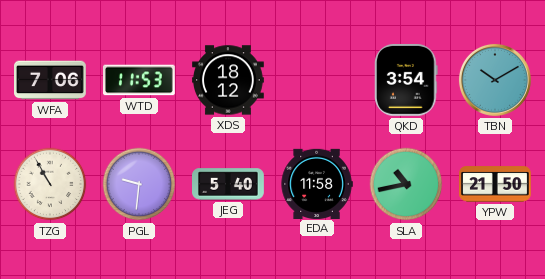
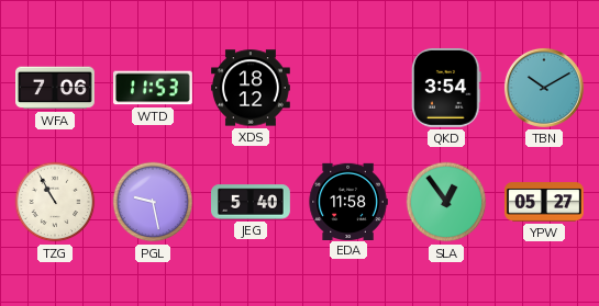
PGL: 9:31 -> 9:28 (153, 202)
SLA: 10:43 -> 12:54 (446, 202)
YPW: 21:50 -> 05:27 (545, 202)
